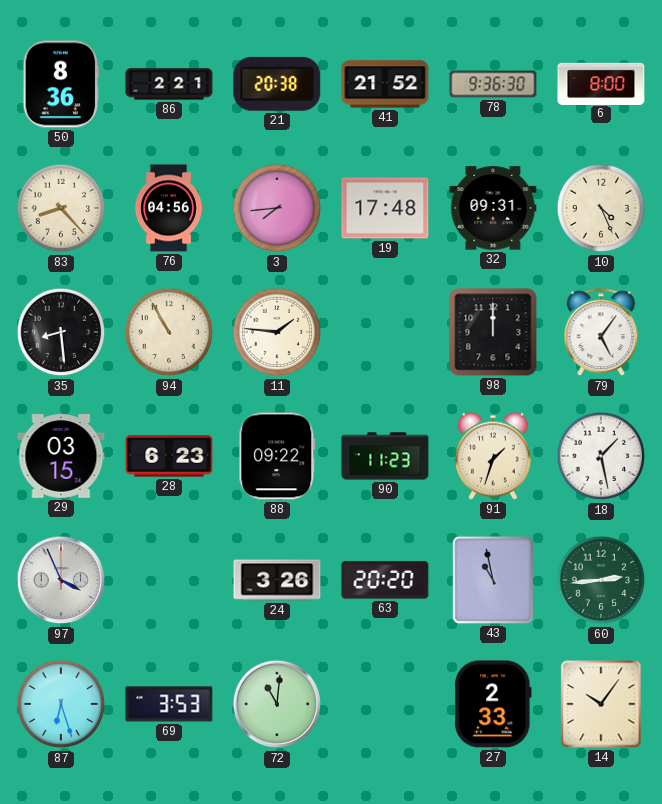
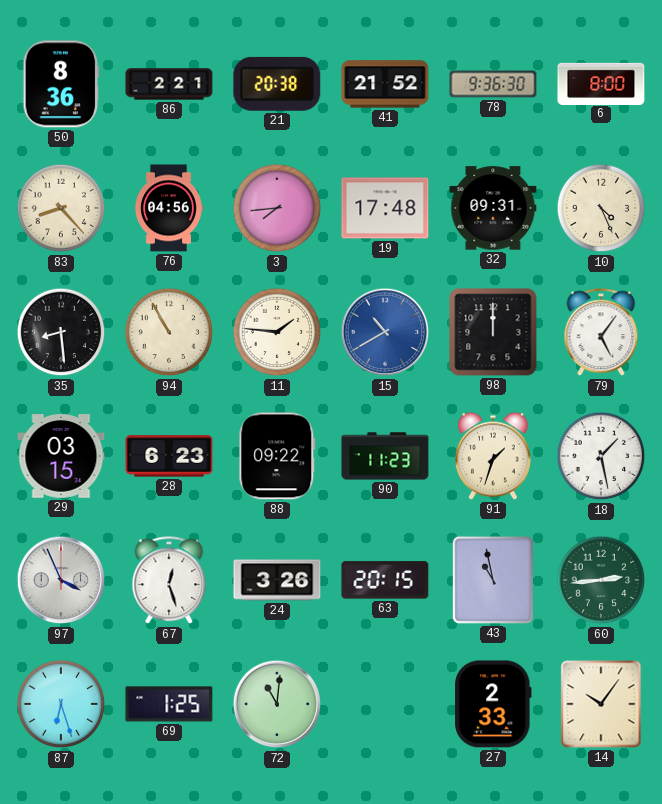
15: none -> 10:40 (385, 332)
67: none -> 12:27 (169, 581)
63: 20:20 -> 20:15 (385, 580)
69: 3:53 -> 1:25 (169, 704)
